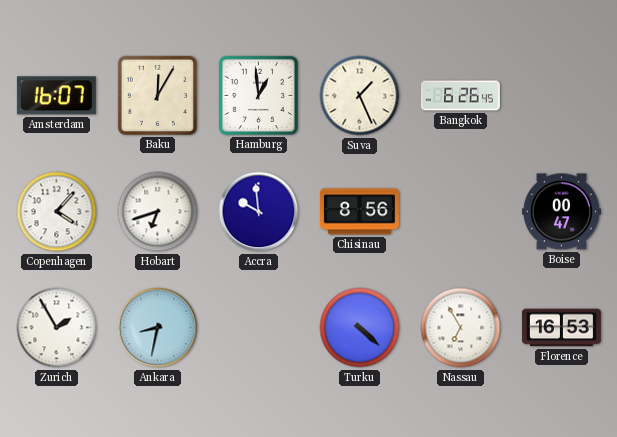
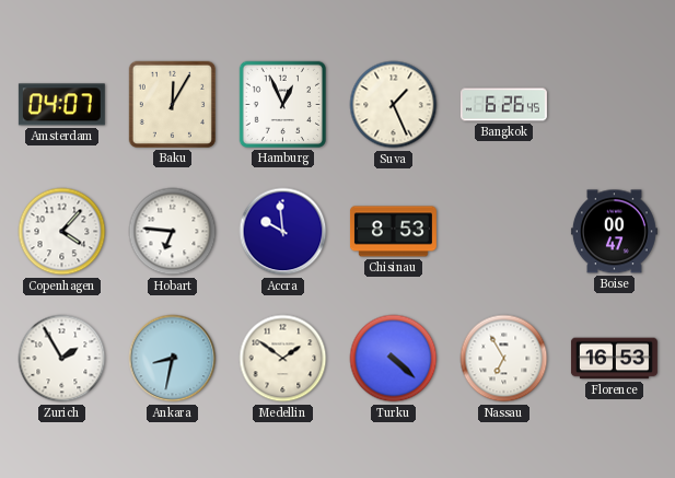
Amsterdam: 16:07 -> 04:07 (61, 105)
Hamburg: 12:59 -> 12:56 (282, 104)
Hobart: 6:42 -> 6:46 (173, 232)
Chisinau: 8:56 -> 8:53 (393, 232)
Medellin: none -> 1:51 (283, 359)
